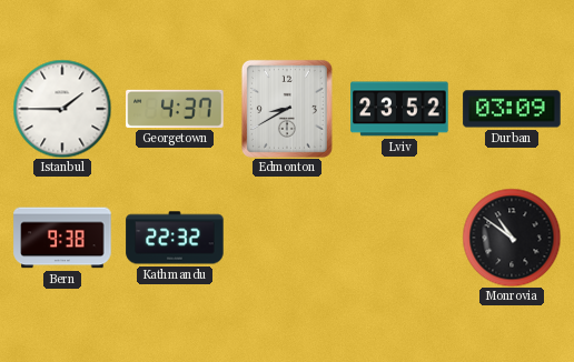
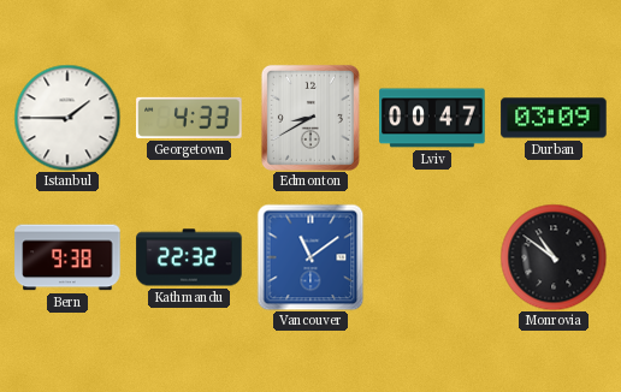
Georgetown: 4:37 -> 4:33 (189, 118)
Lviv: 23:52 -> 00:47 (432, 118)
Vancouver: none -> 11:09 (310, 257)
